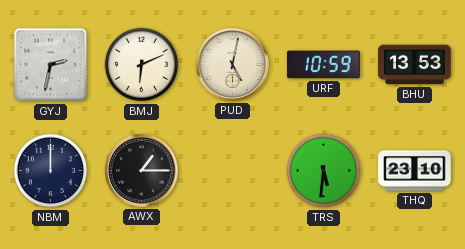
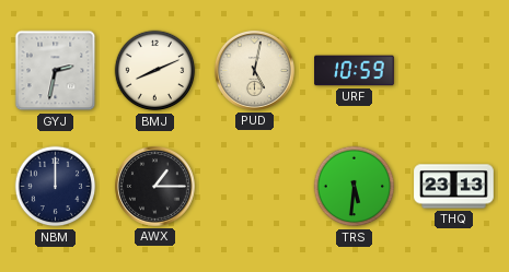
BMJ: 6:11 -> 8:11 (155, 71)
BHU: 13:53 -> none (415, 65)
THQ: 23:10 -> 23:13 (454, 187)
